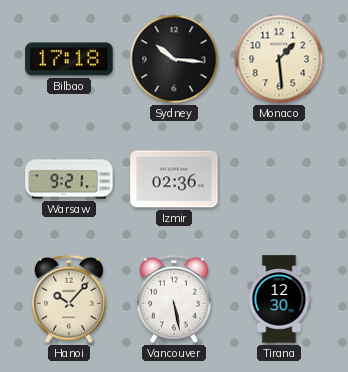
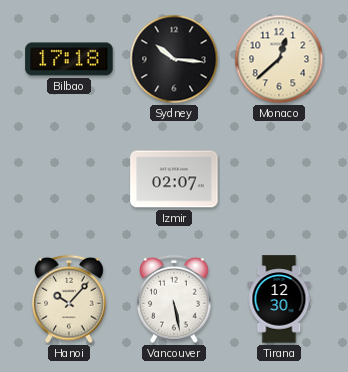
Monaco: 1:29 -> 12:38 (279, 59)
Warsaw: 9:21 -> none (69, 179)
Izmir: 02:36 -> 02:07 (174, 179)
